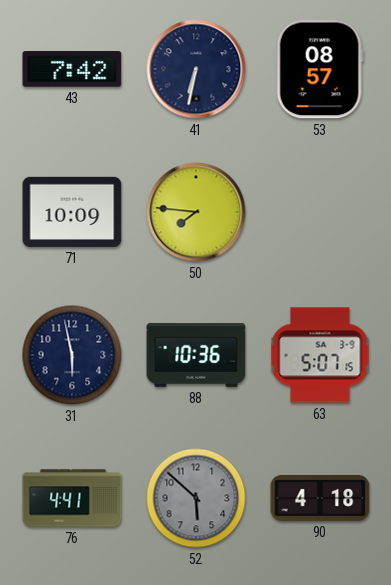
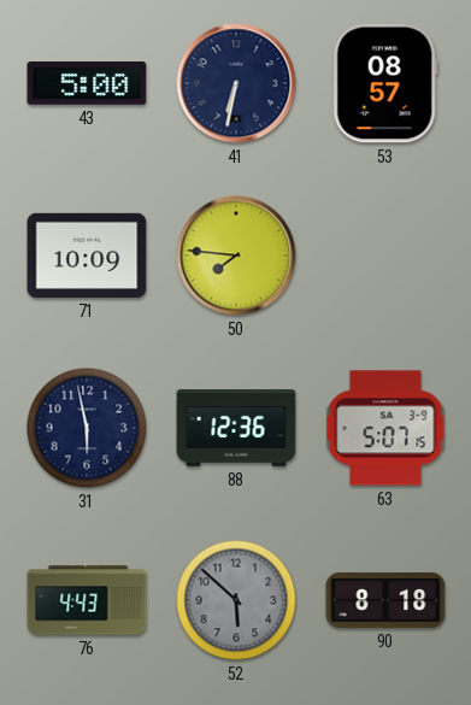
43: 7:42 -> 5:00 (87, 83)
88: 10:36 -> 12:36 (236, 428)
76: 4:41 -> 4:43 (87, 600)
90: 4:18 -> 8:18 (385, 600)
